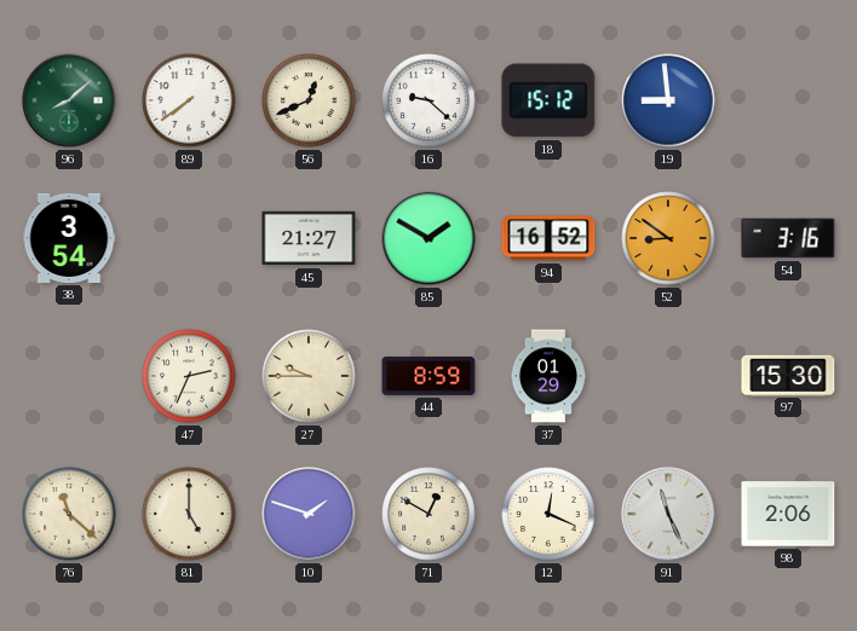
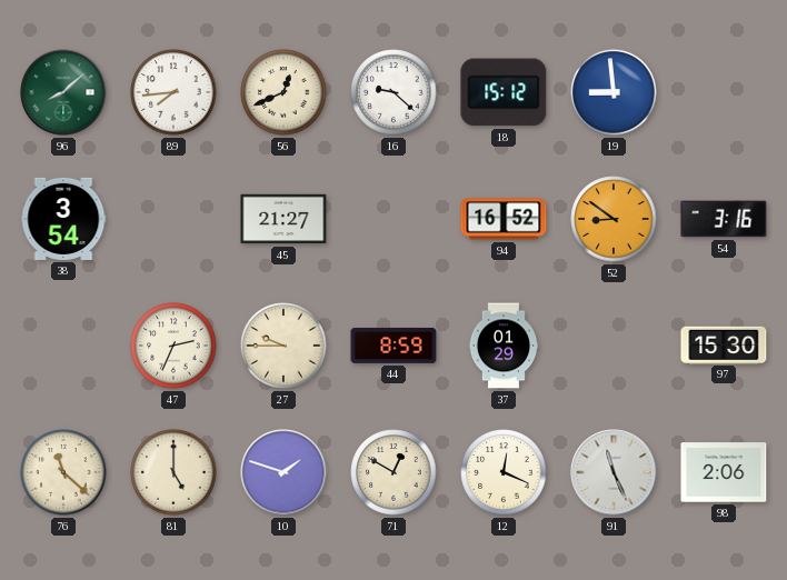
89: 7:39 -> 7:44 (173, 92)
85: 1:50 -> none (428, 238)
